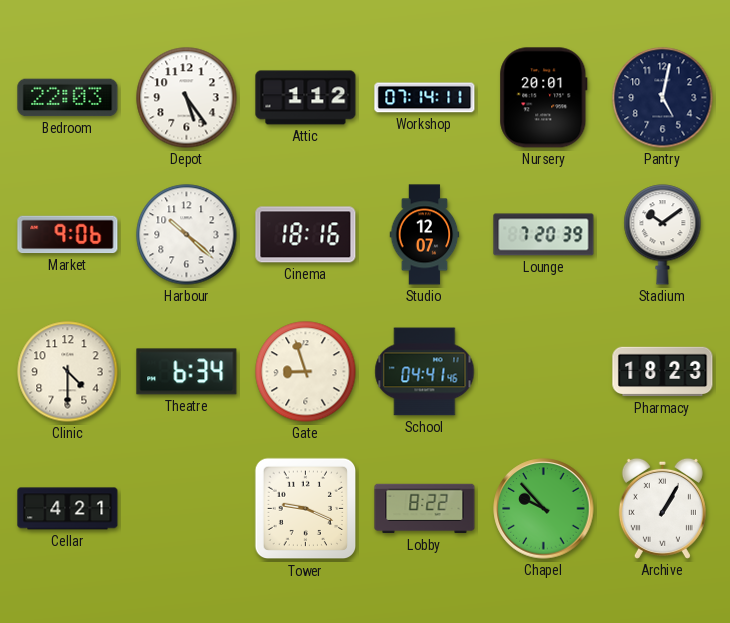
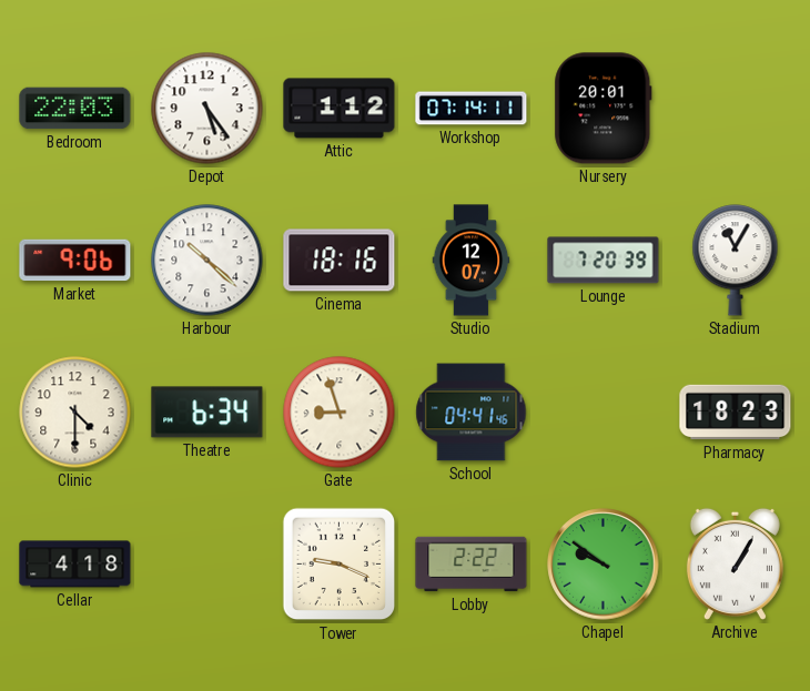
Pantry: 5:02 -> none (663, 98)
Stadium: 10:09 -> 11:05 (736, 261)
Cellar: 4:21 -> 4:18 (75, 565)
Lobby: 8:22 -> 2:22 (472, 565)
Chapel: 9:53 -> 9:51 (604, 565)
